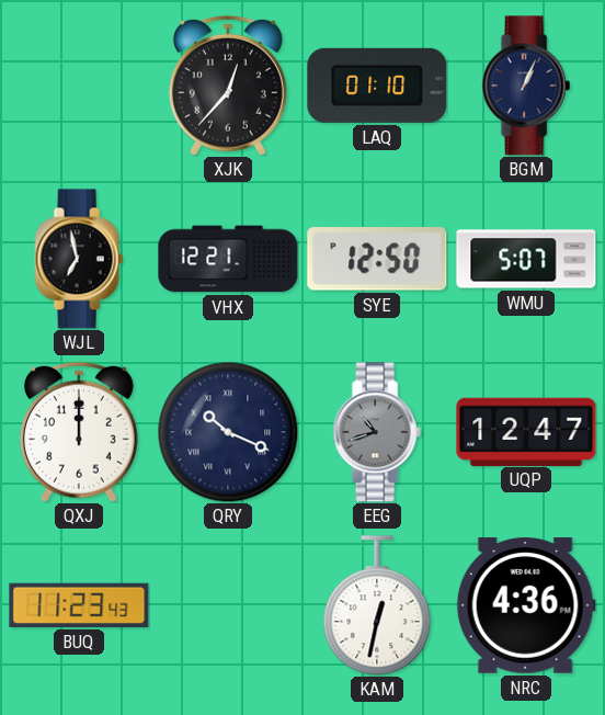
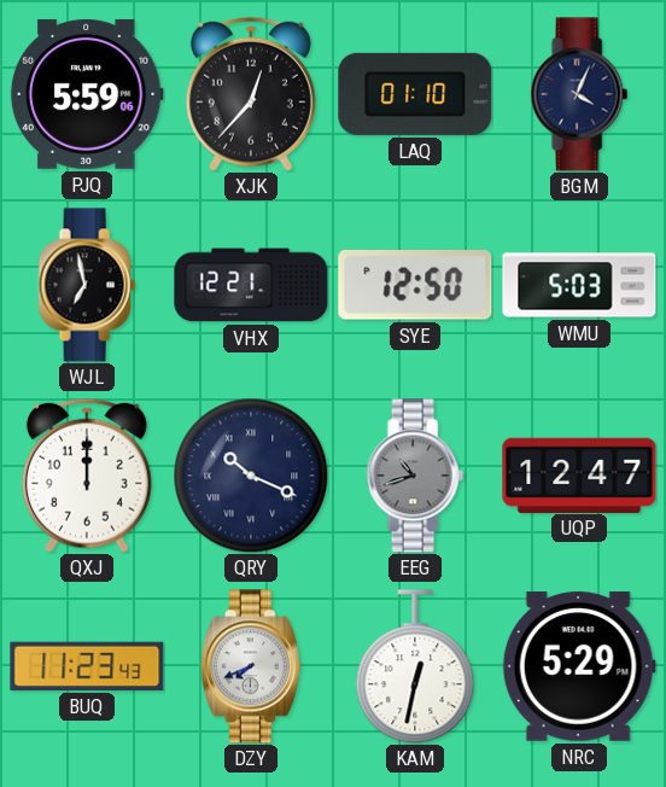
PJQ: none -> 5:59 (87, 94)
BGM: 1:04 -> 4:04 (579, 94)
WMU: 5:07 -> 5:03 (579, 285)
DZY: none -> 7:41 (251, 666)
NRC: 4:36 -> 5:29 (579, 666)
